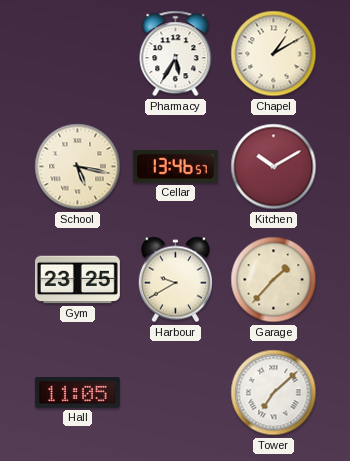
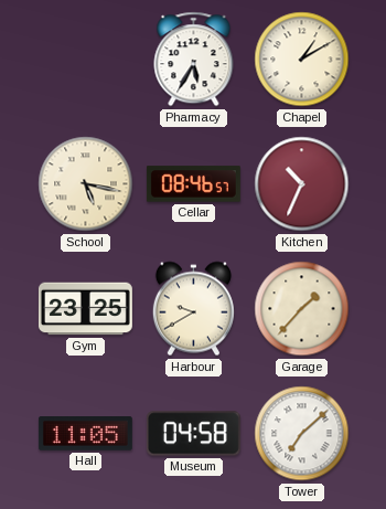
Cellar: 13:46 -> 08:46 (193, 184)
Kitchen: 10:10 -> 10:34 (302, 184)
Museum: none -> 04:58 (193, 434)
